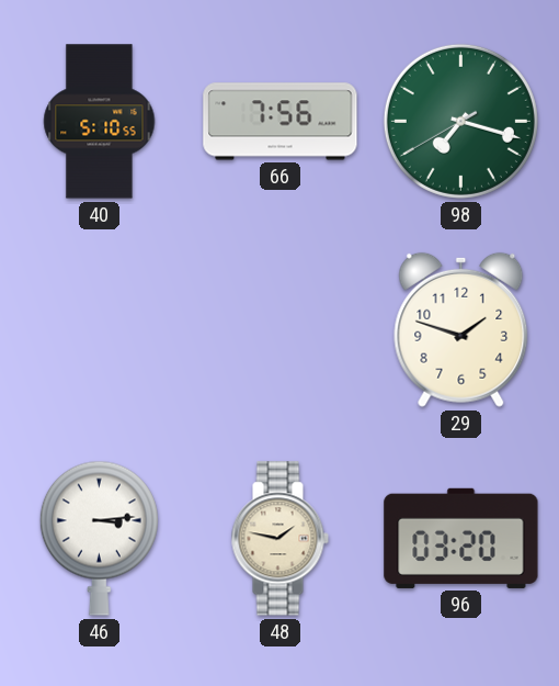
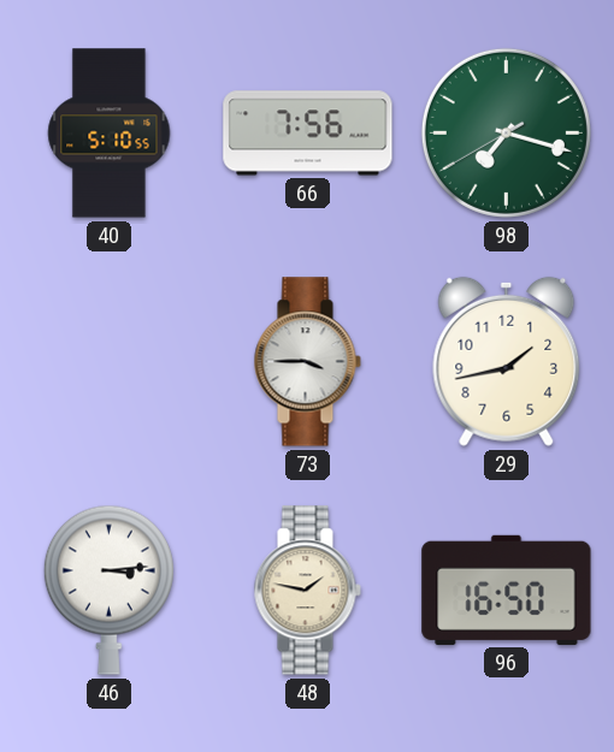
73: none -> 3:45 (307, 362)
29: 1:48 -> 1:43 (507, 361)
96: 03:20 -> 16:50 (507, 590)
